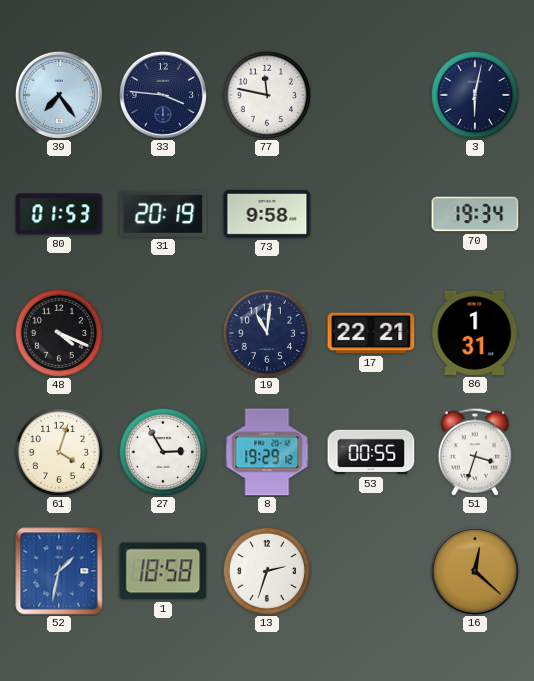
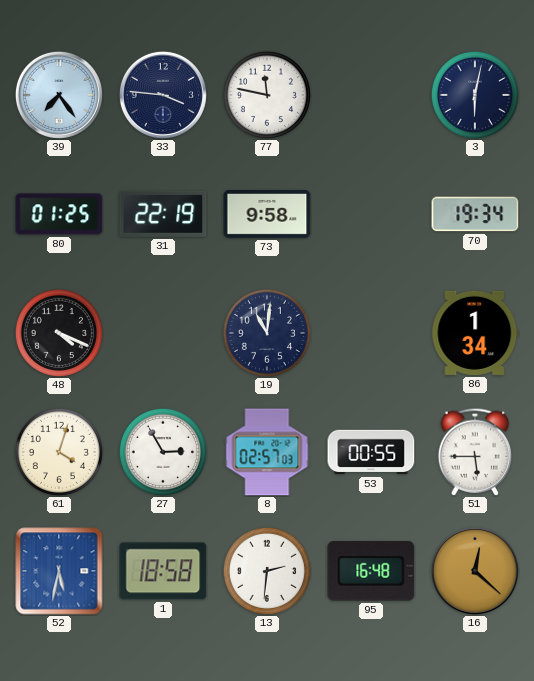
80: 01:53 -> 01:25 (59, 214)
31: 20:19 -> 22:19 (163, 214)
17: 22:21 -> none (371, 333)
86: 1:31 -> 1:34 (475, 333)
8: 19:29 -> 02:57 (267, 452)
51: 3:33 -> 5:45 (475, 452)
52: 1:32 -> 5:32 (59, 571)
13: 2:33 -> 2:31 (267, 571)
95: none -> 16:48 (371, 571)
